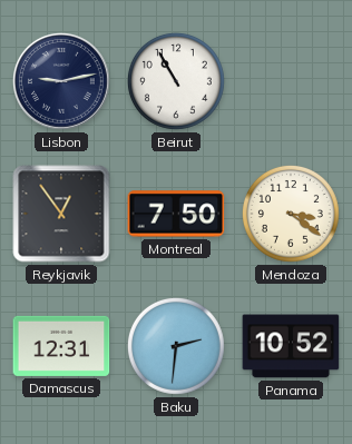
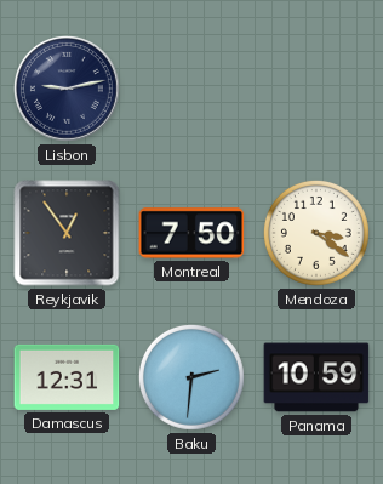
Beirut: 10:55 -> none (176, 81)
Panama: 10:52 -> 10:59 (316, 377)
